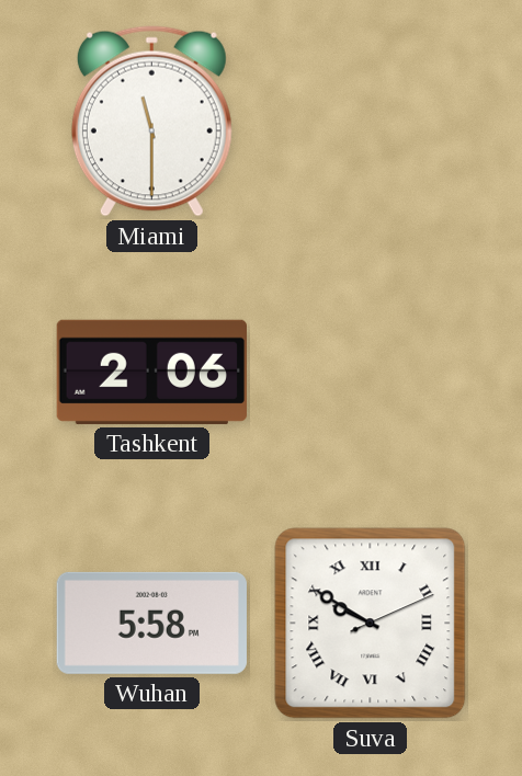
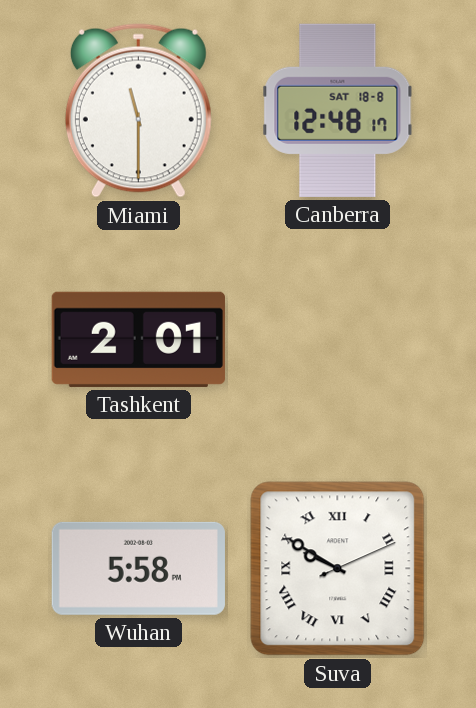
Canberra: none -> 12:48 (338, 110)
Tashkent: 2:06 -> 2:01 (138, 339)
